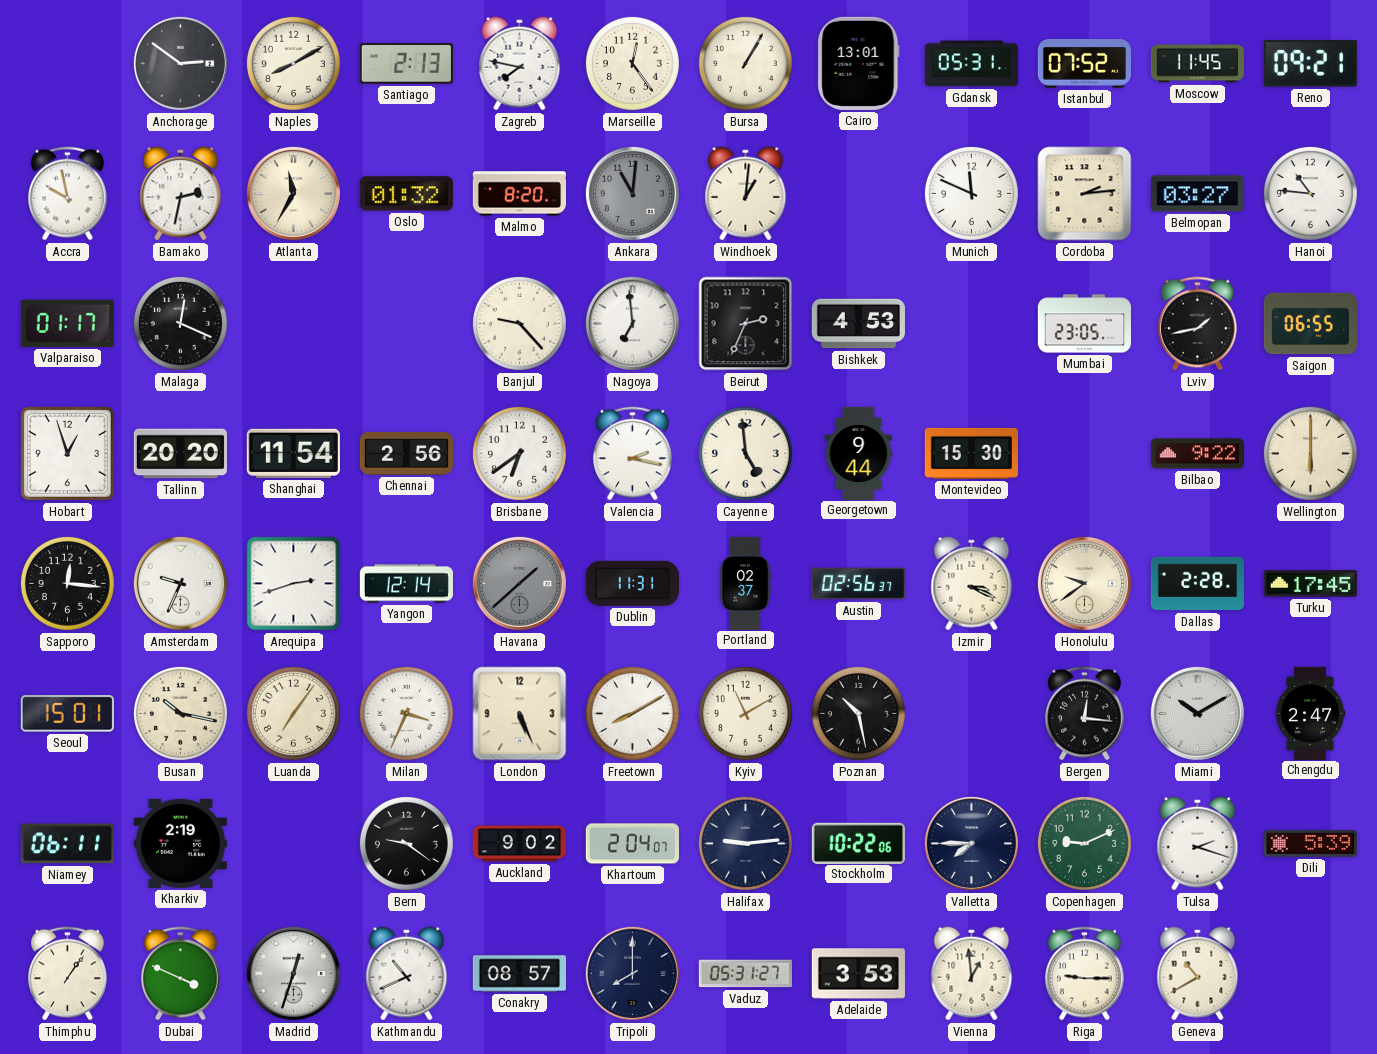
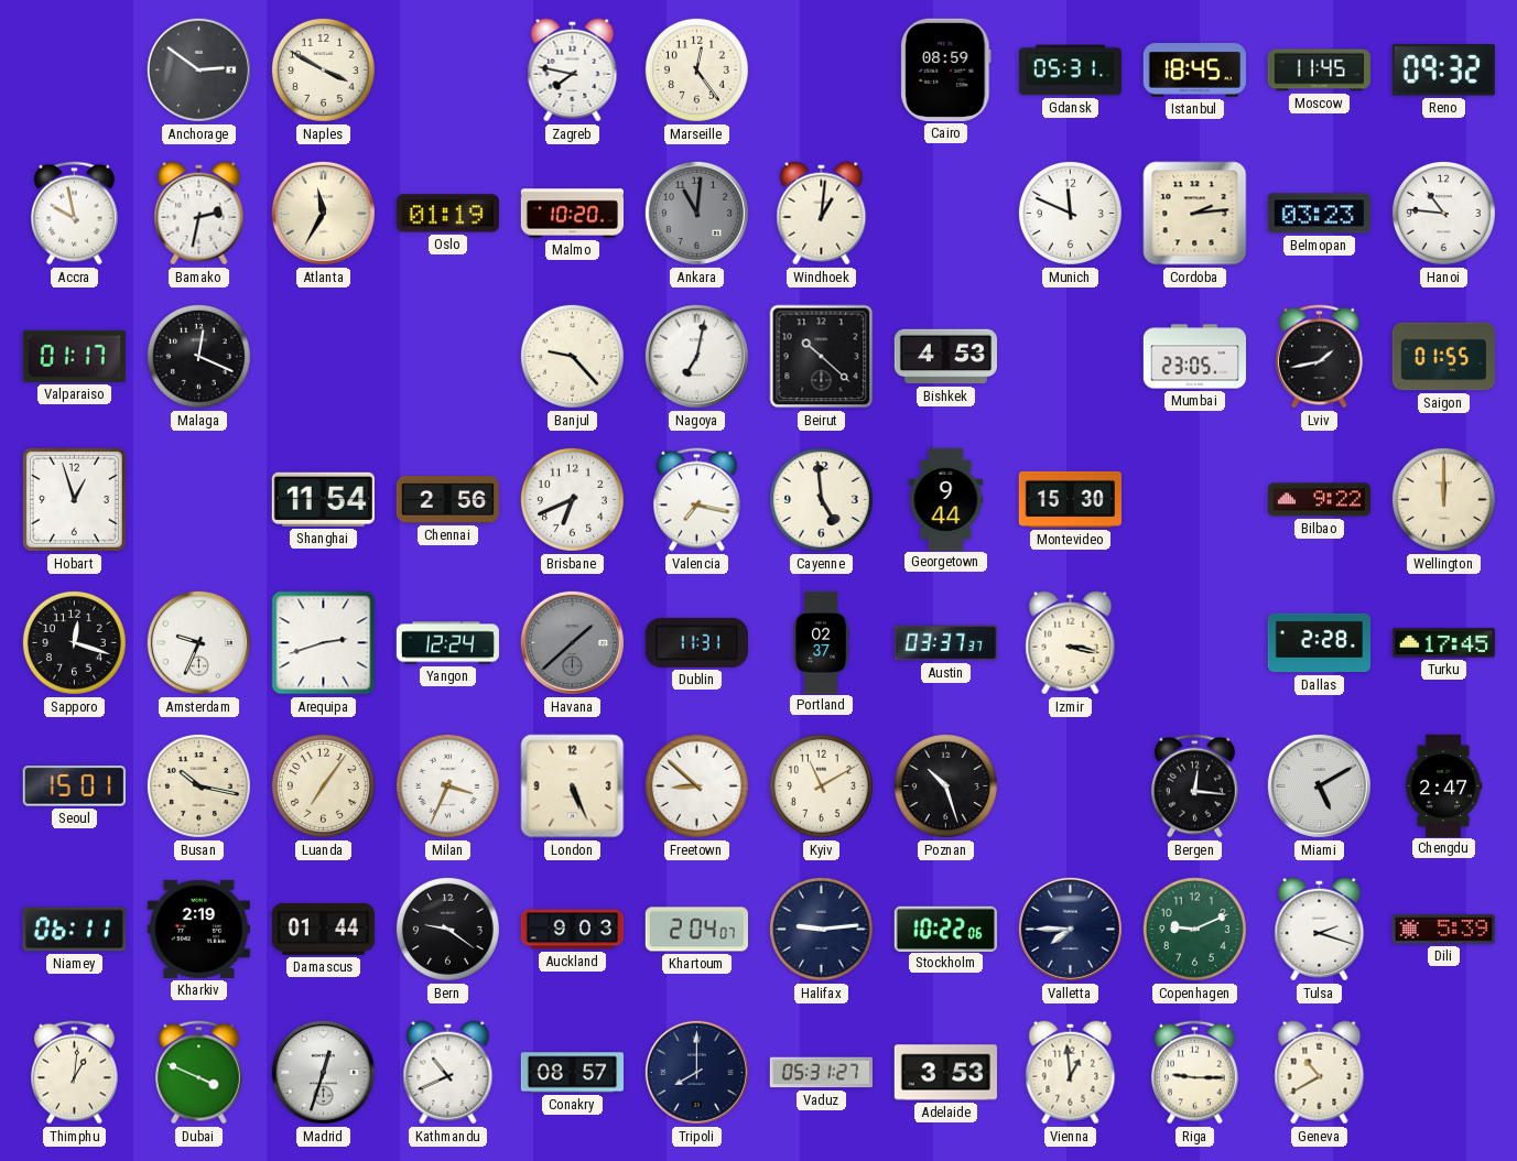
Naples: 8:10 -> 3:50 (323, 69)
Santiago: 2:13 -> none (406, 64)
Bursa: 1:05 -> none (745, 63)
Cairo: 13:01 -> 08:59 (946, 69)
Istanbul: 07:52 -> 18:45 (1194, 70)
Reno: 09:21 -> 09:32 (1443, 70)
Oslo: 01:32 -> 01:19 (447, 214)
Malmo: 8:20 -> 10:20 (572, 214)
Belmopan: 03:27 -> 03:23 (1319, 214)
Nagoya: 6:59 -> 7:02 (696, 356)
Beirut: 2:34 -> 10:22 (822, 357)
Saigon: 06:55 -> 01:55 (1443, 357)
Tallinn: 20:20 -> none (180, 454)
Brisbane: 6:39 -> 6:41 (572, 499)
Valencia: 2:17 -> 7:17 (697, 500)
Wellington: 6:00 -> 12:00 (1443, 499)
Sapporo: 12:16 -> 12:18 (74, 642)
Yangon: 12:14 -> 12:24 (447, 643)
Austin: 02:56 -> 03:37 (945, 643)
Izmir: 3:19 -> 3:17 (1071, 643)
Honolulu: 9:39 -> none (1084, 583)
Freetown: 8:10 -> 8:52 (696, 785)
Poznan: 10:28 -> 10:27 (945, 785)
Miami: 10:10 -> 5:10 (1319, 785)
Damascus: none -> 01:44 (323, 929)
Auckland: 9:02 -> 9:03 (572, 930)
Thimphu: 1:06 -> 1:01 (75, 1073)
